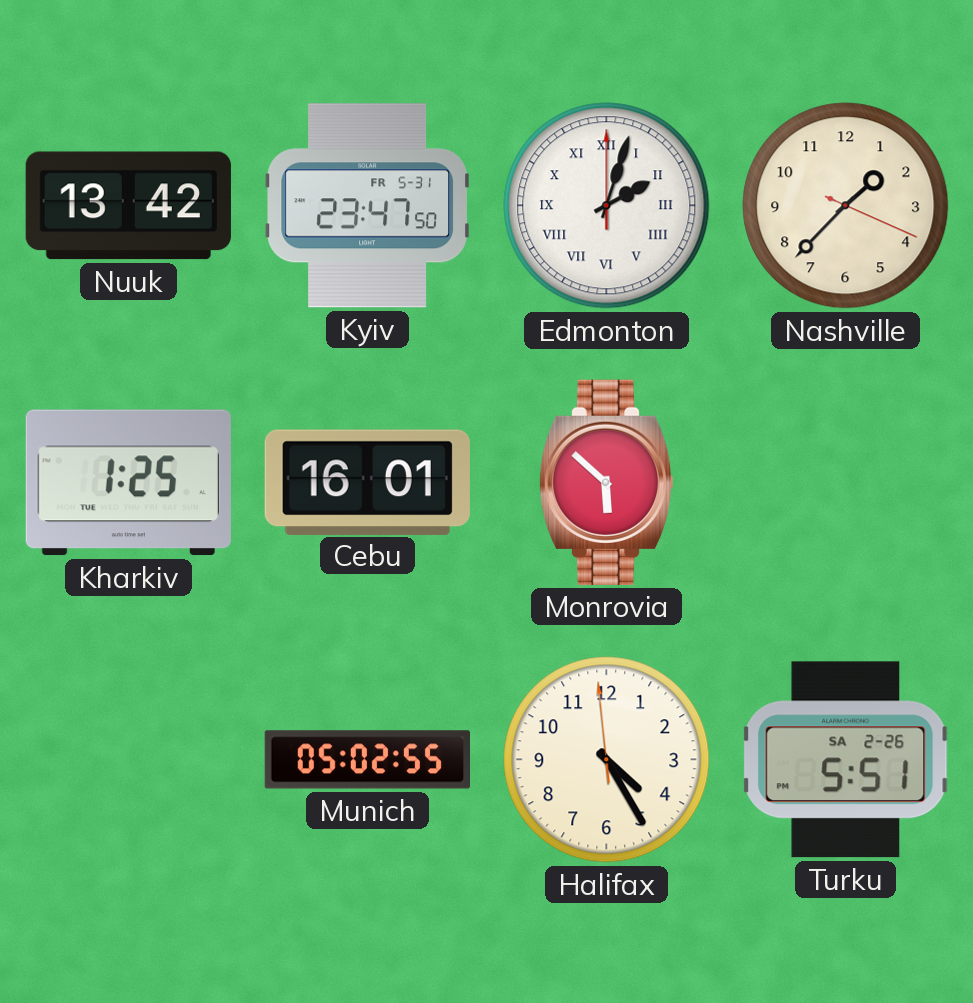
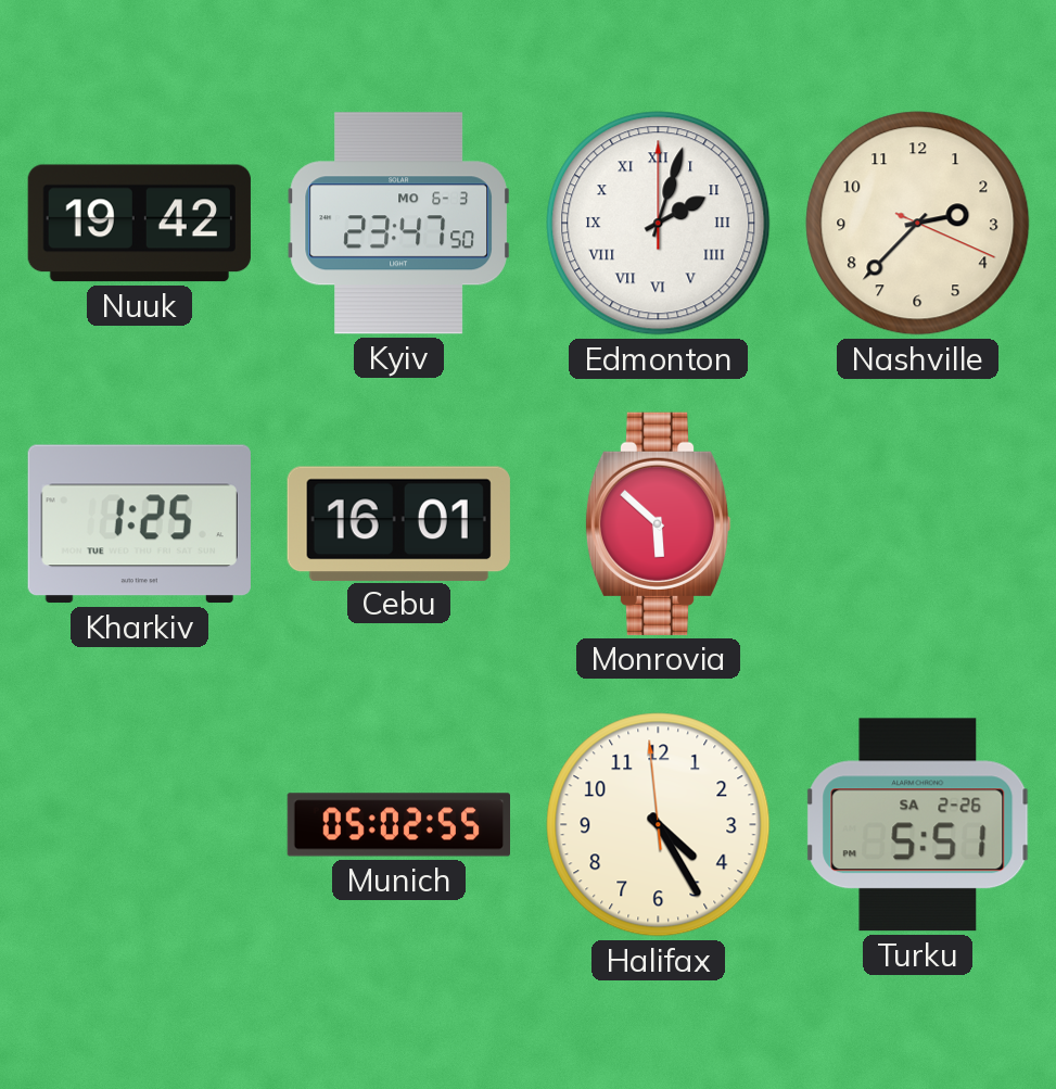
Nuuk: 13:42 -> 19:42 (139, 224)
Kyiv date: FR 5-31 -> MO 6-3 (398, 224)
Nashville: 1:37 -> 2:37 (918, 224)
